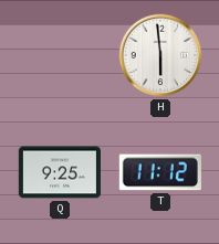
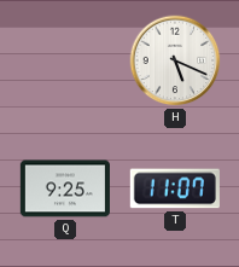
H: 5:59 -> 5:19 (175, 60)
T: 11:12 -> 11:07 (175, 188)
